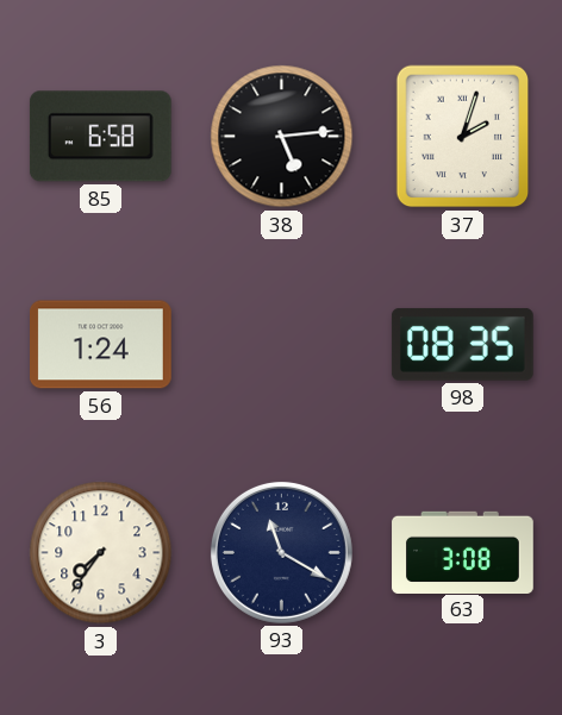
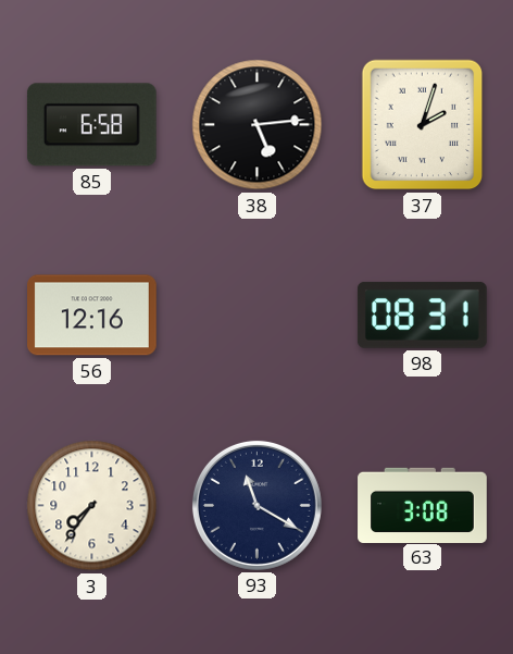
56: 1:24 -> 12:16 (92, 316)
98: 08:35 -> 08:31 (422, 314)
